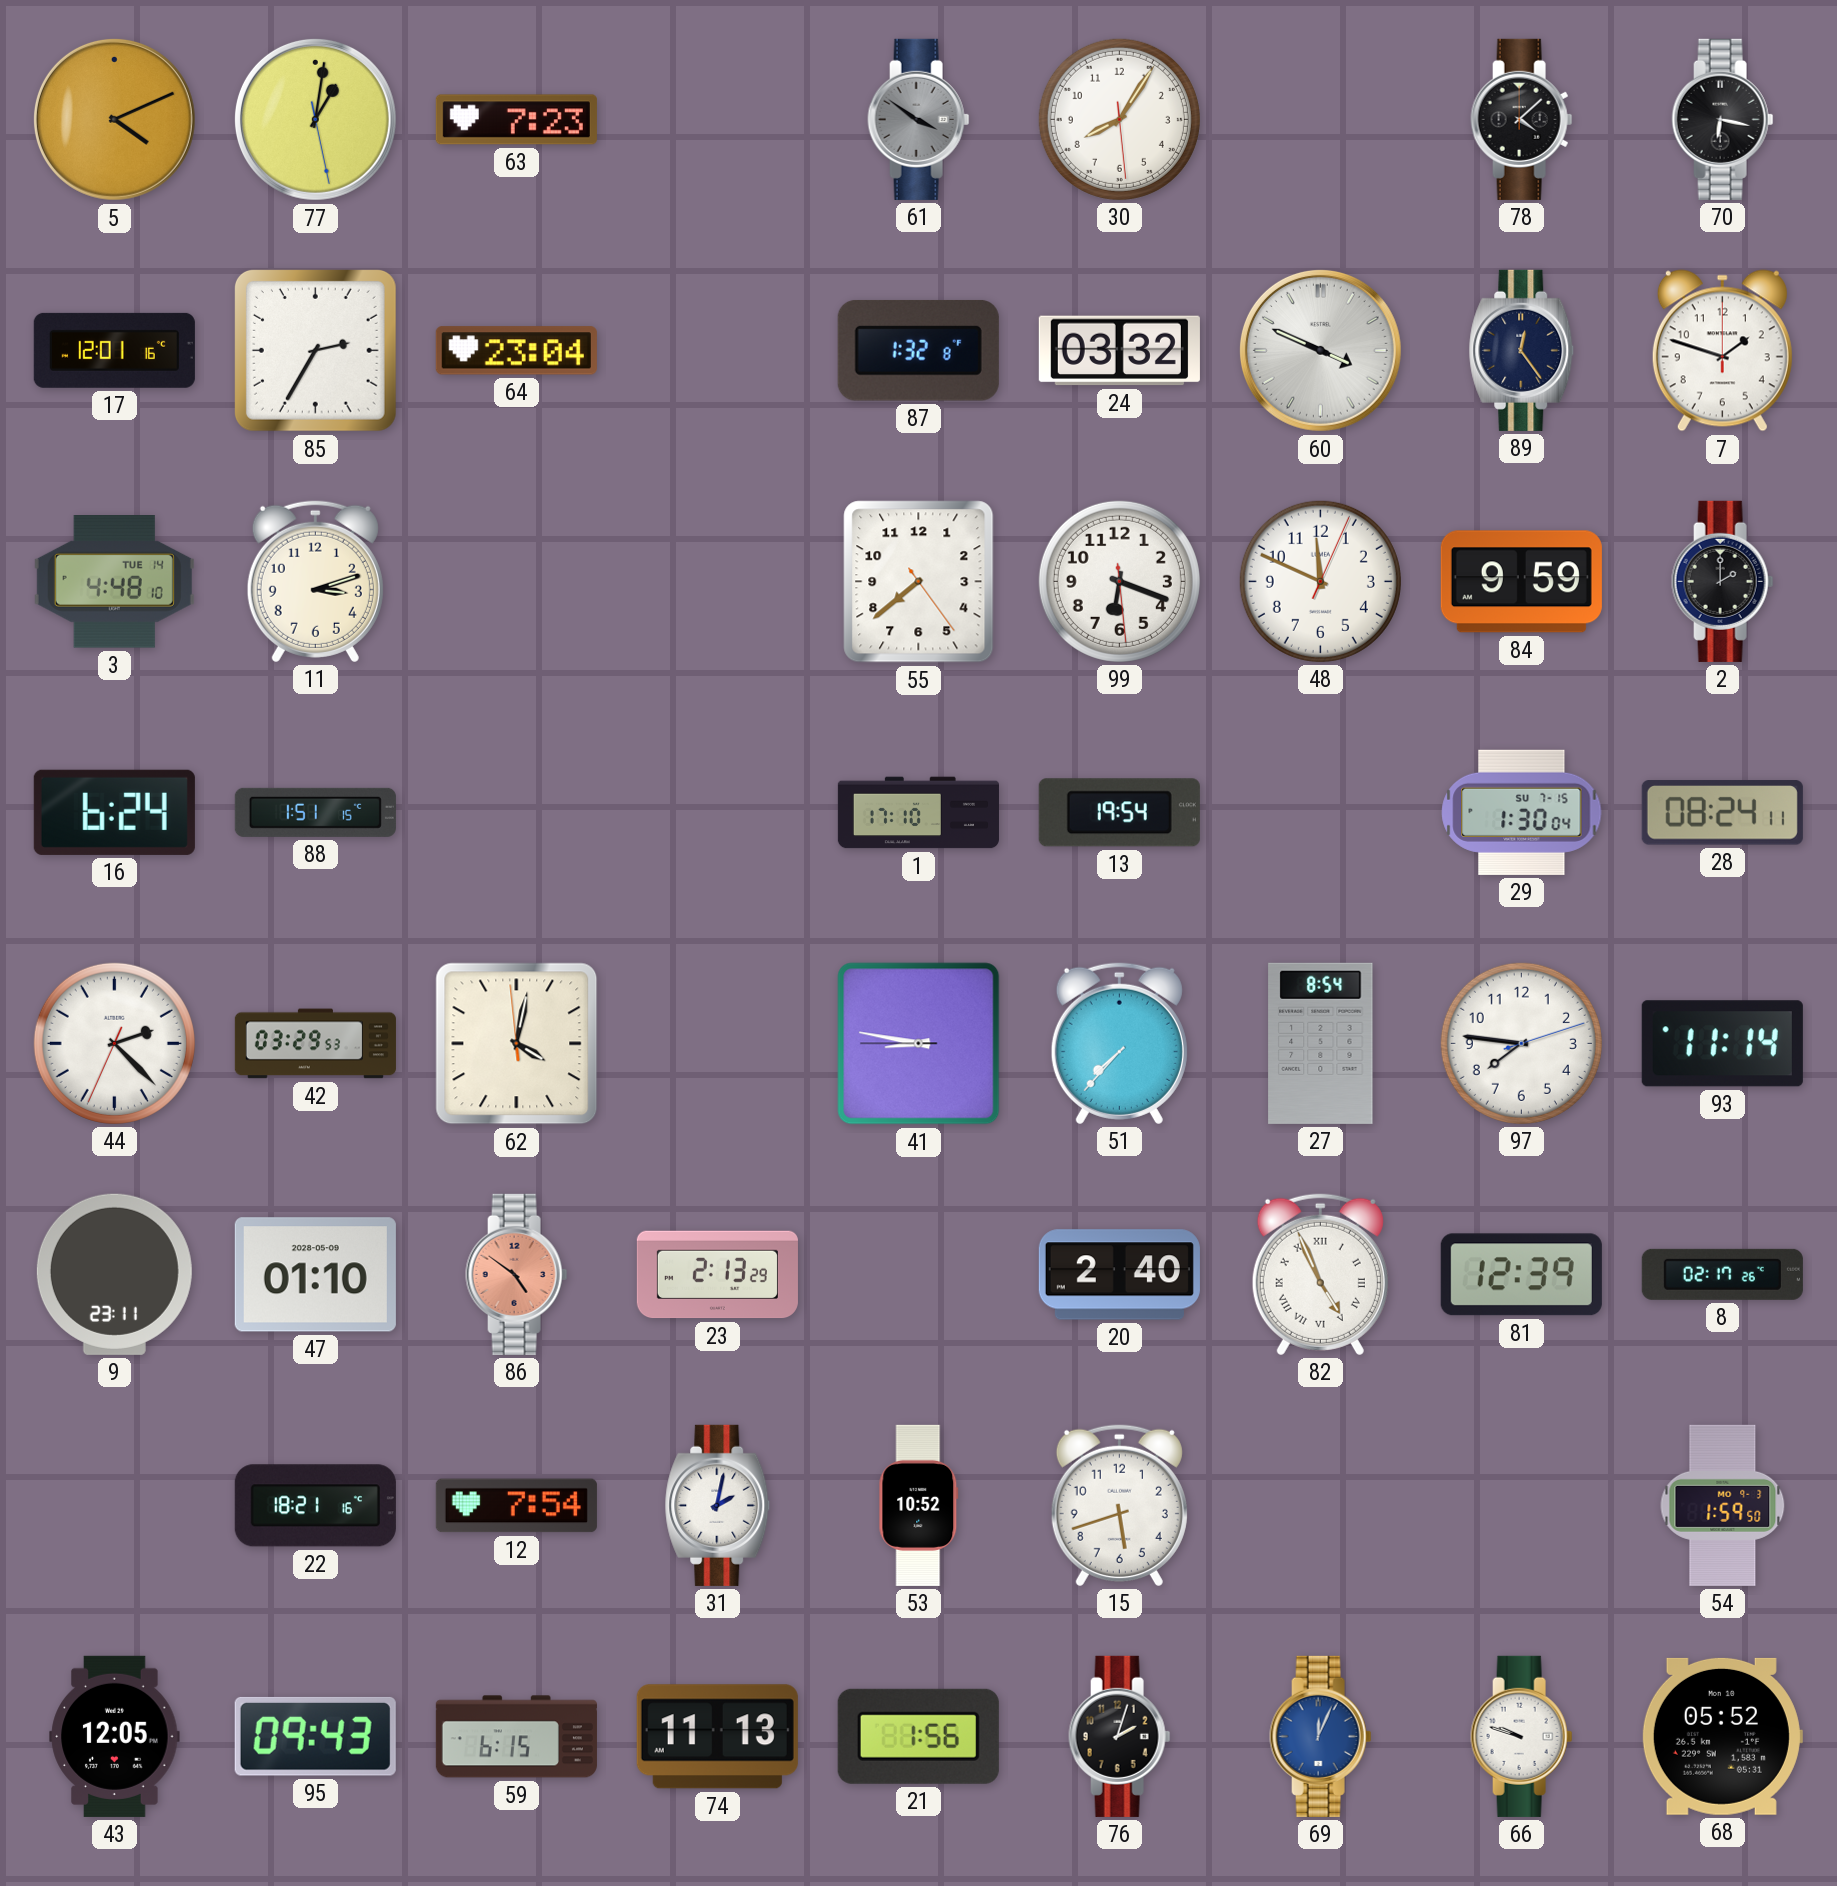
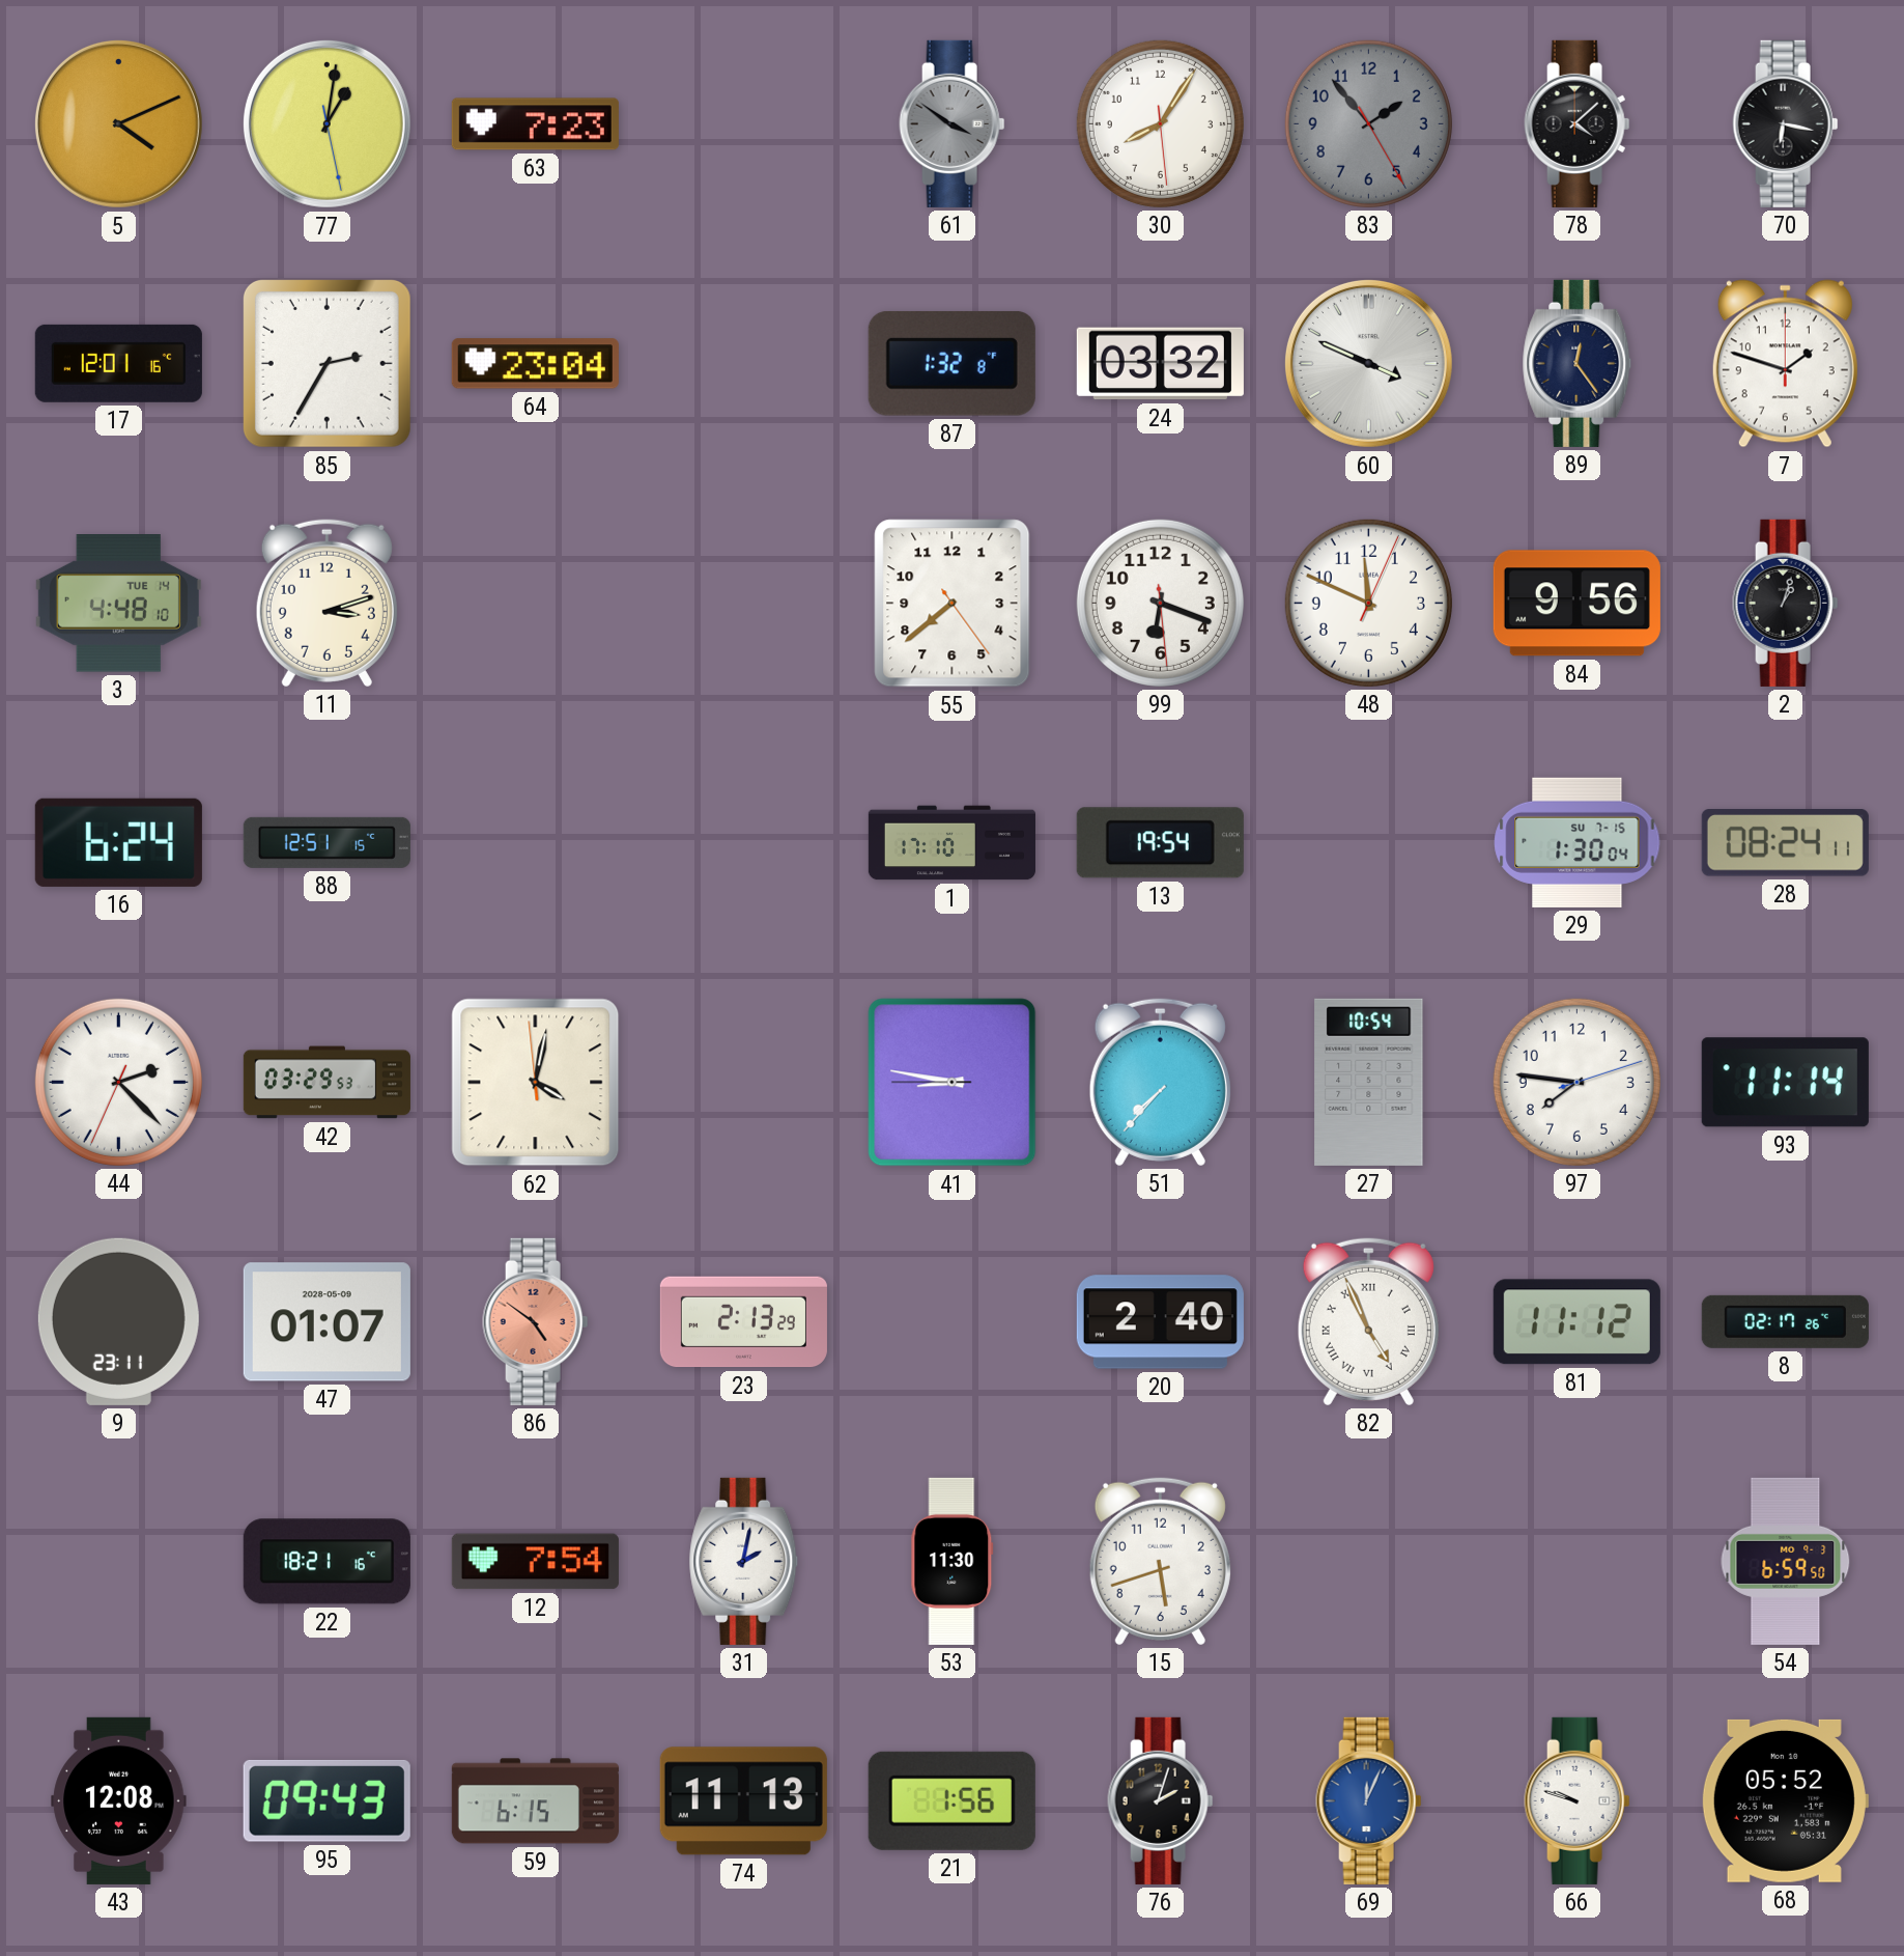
83: none -> 1:53 (1368, 123)
84: 9:59 -> 9:56 (1576, 604)
2: 2:00 -> 1:03 (1786, 603)
88: 1:51 -> 12:51 (326, 842)
27: 8:54 -> 10:54 (1369, 1082)
47: 01:10 -> 01:07 (326, 1322)
81: 12:39 -> 11:12 (1576, 1322)
53: 10:52 -> 11:30 (953, 1561)
54: 1:59 -> 6:59 (1786, 1561)
43: 12:05 -> 12:08 (119, 1800)
